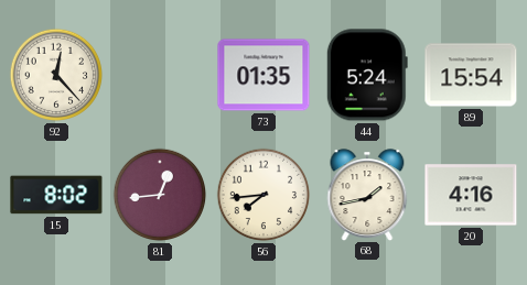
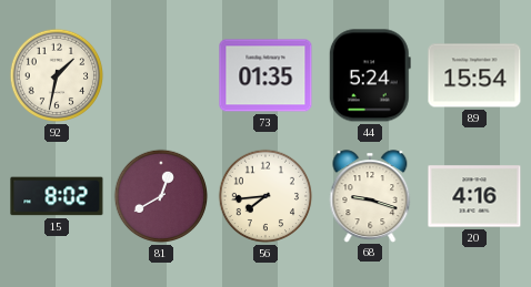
92: 12:23 -> 1:32 (57, 75)
81: 12:44 -> 12:40 (161, 196)
68: 1:43 -> 9:18 (370, 196)
